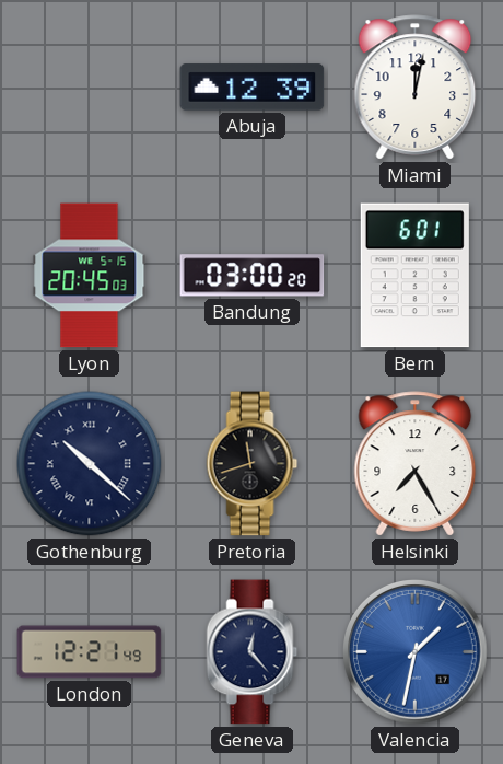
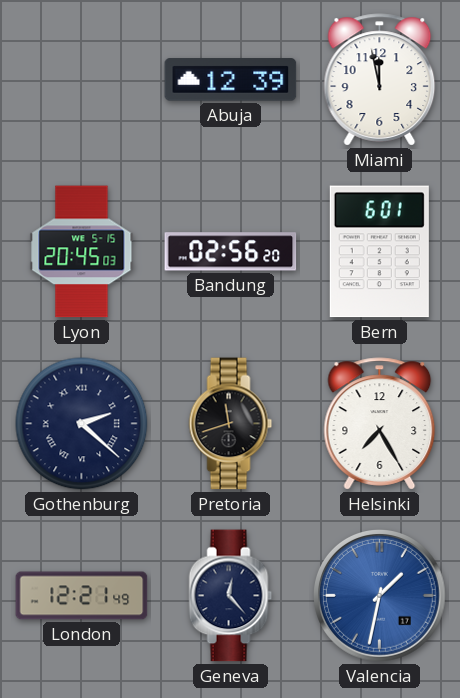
Miami: 12:02 -> 11:58 (380, 80)
Bandung: 03:00 -> 02:56 (231, 252)
Gothenburg: 10:22 -> 2:22 (82, 424)
